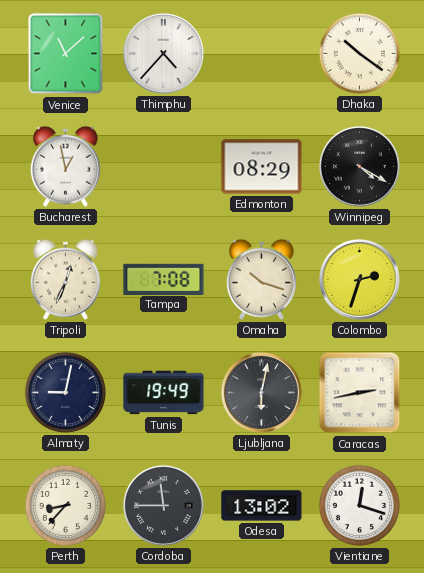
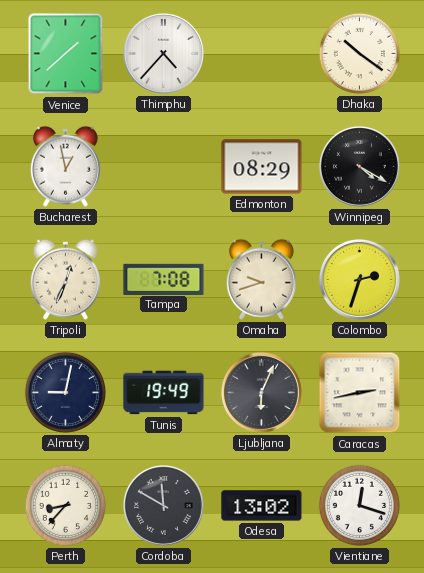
Venice: 11:08 -> 1:38 (66, 54)
Omaha: 10:18 -> 9:42 (261, 279)
Ljubljana: 6:02 -> 6:04 (261, 392)
Cordoba: 11:45 -> 11:50 (163, 505)
